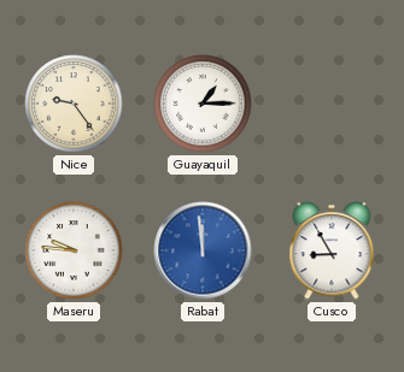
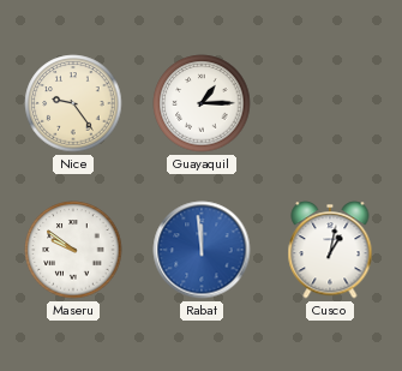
Maseru: 9:46 -> 9:51 (73, 250)
Cusco: 8:55 -> 1:02 (330, 250)
